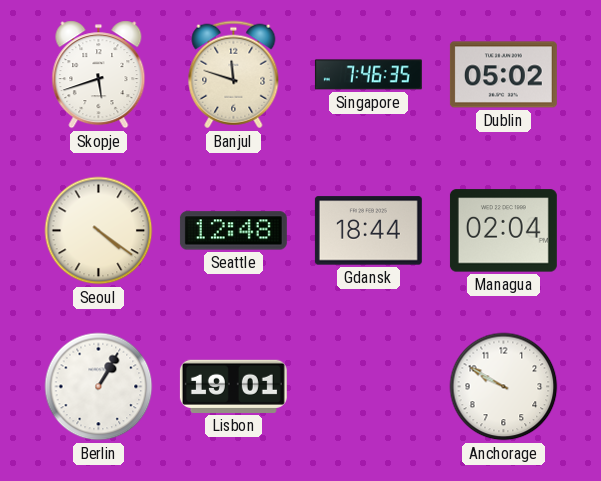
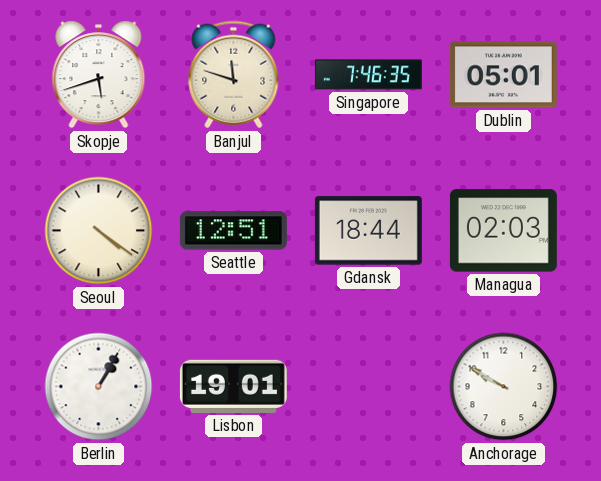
Dublin: 05:02 -> 05:01 (503, 75)
Seattle: 12:48 -> 12:51 (233, 231)
Managua: 02:04 -> 02:03 (503, 231)
